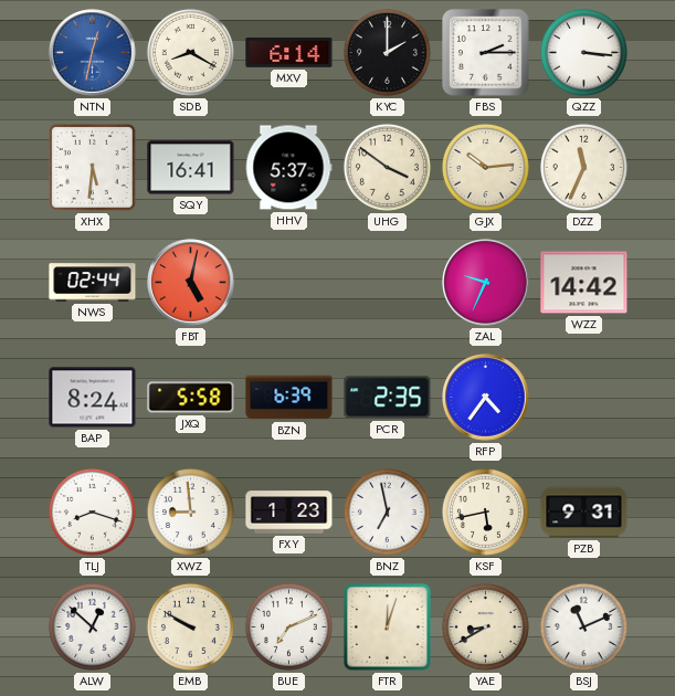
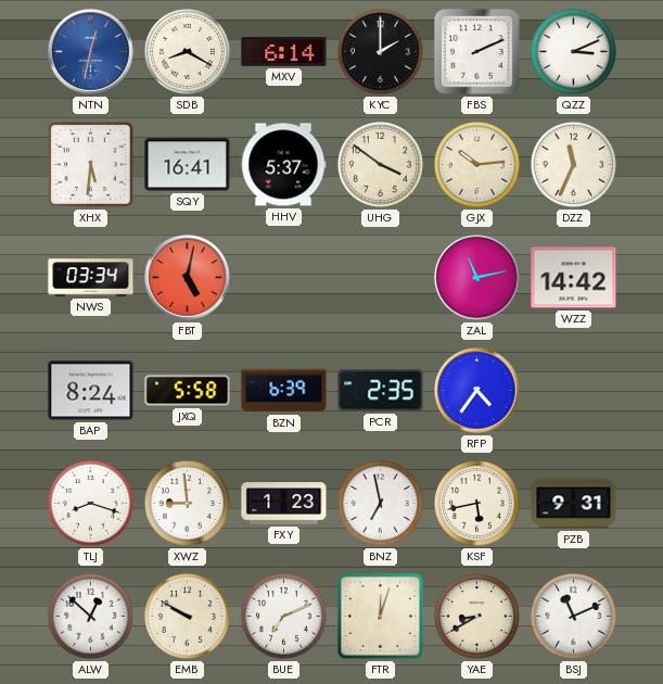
FBS: 2:15 -> 2:11 (477, 52)
QZZ: 3:16 -> 3:11 (573, 51)
NWS: 02:44 -> 03:34 (91, 278)
ZAL: 9:34 -> 11:13 (477, 278)
